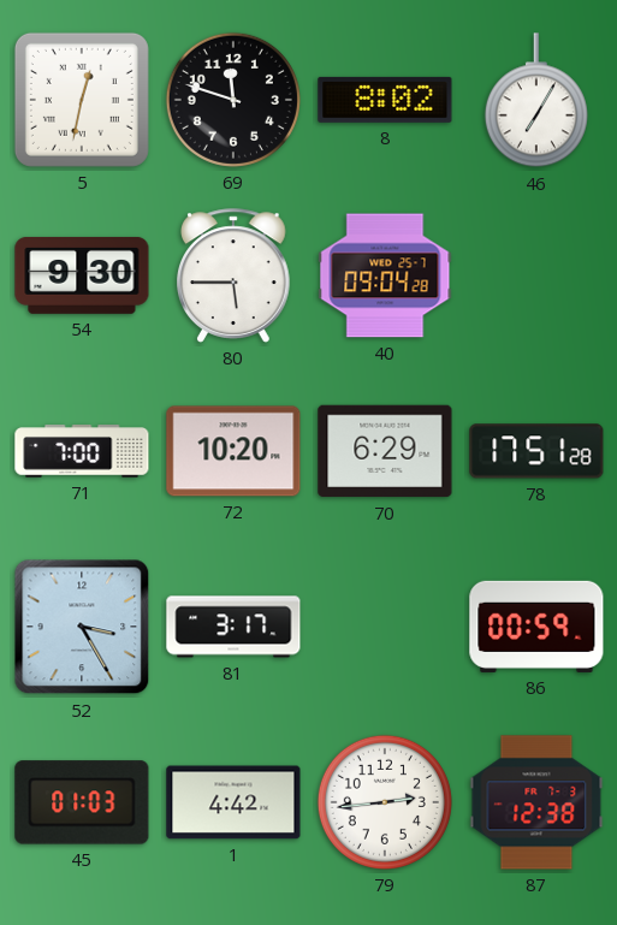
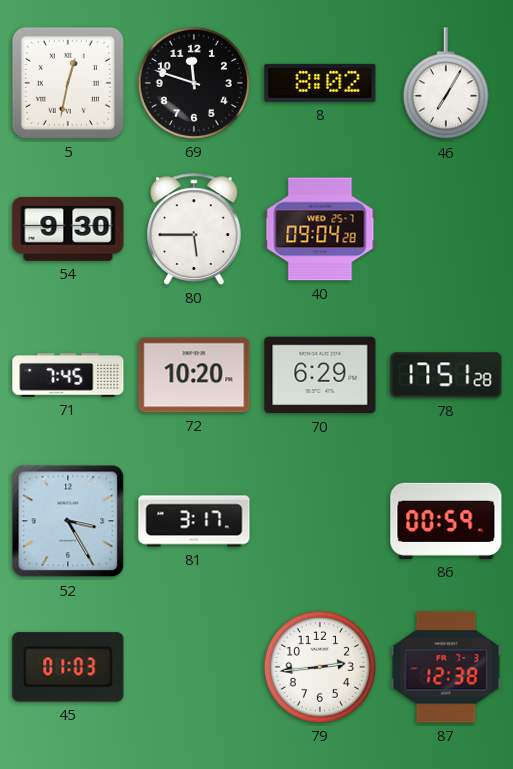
71: 7:00 -> 7:45 (68, 375)
1: 4:42 -> none (233, 802)
